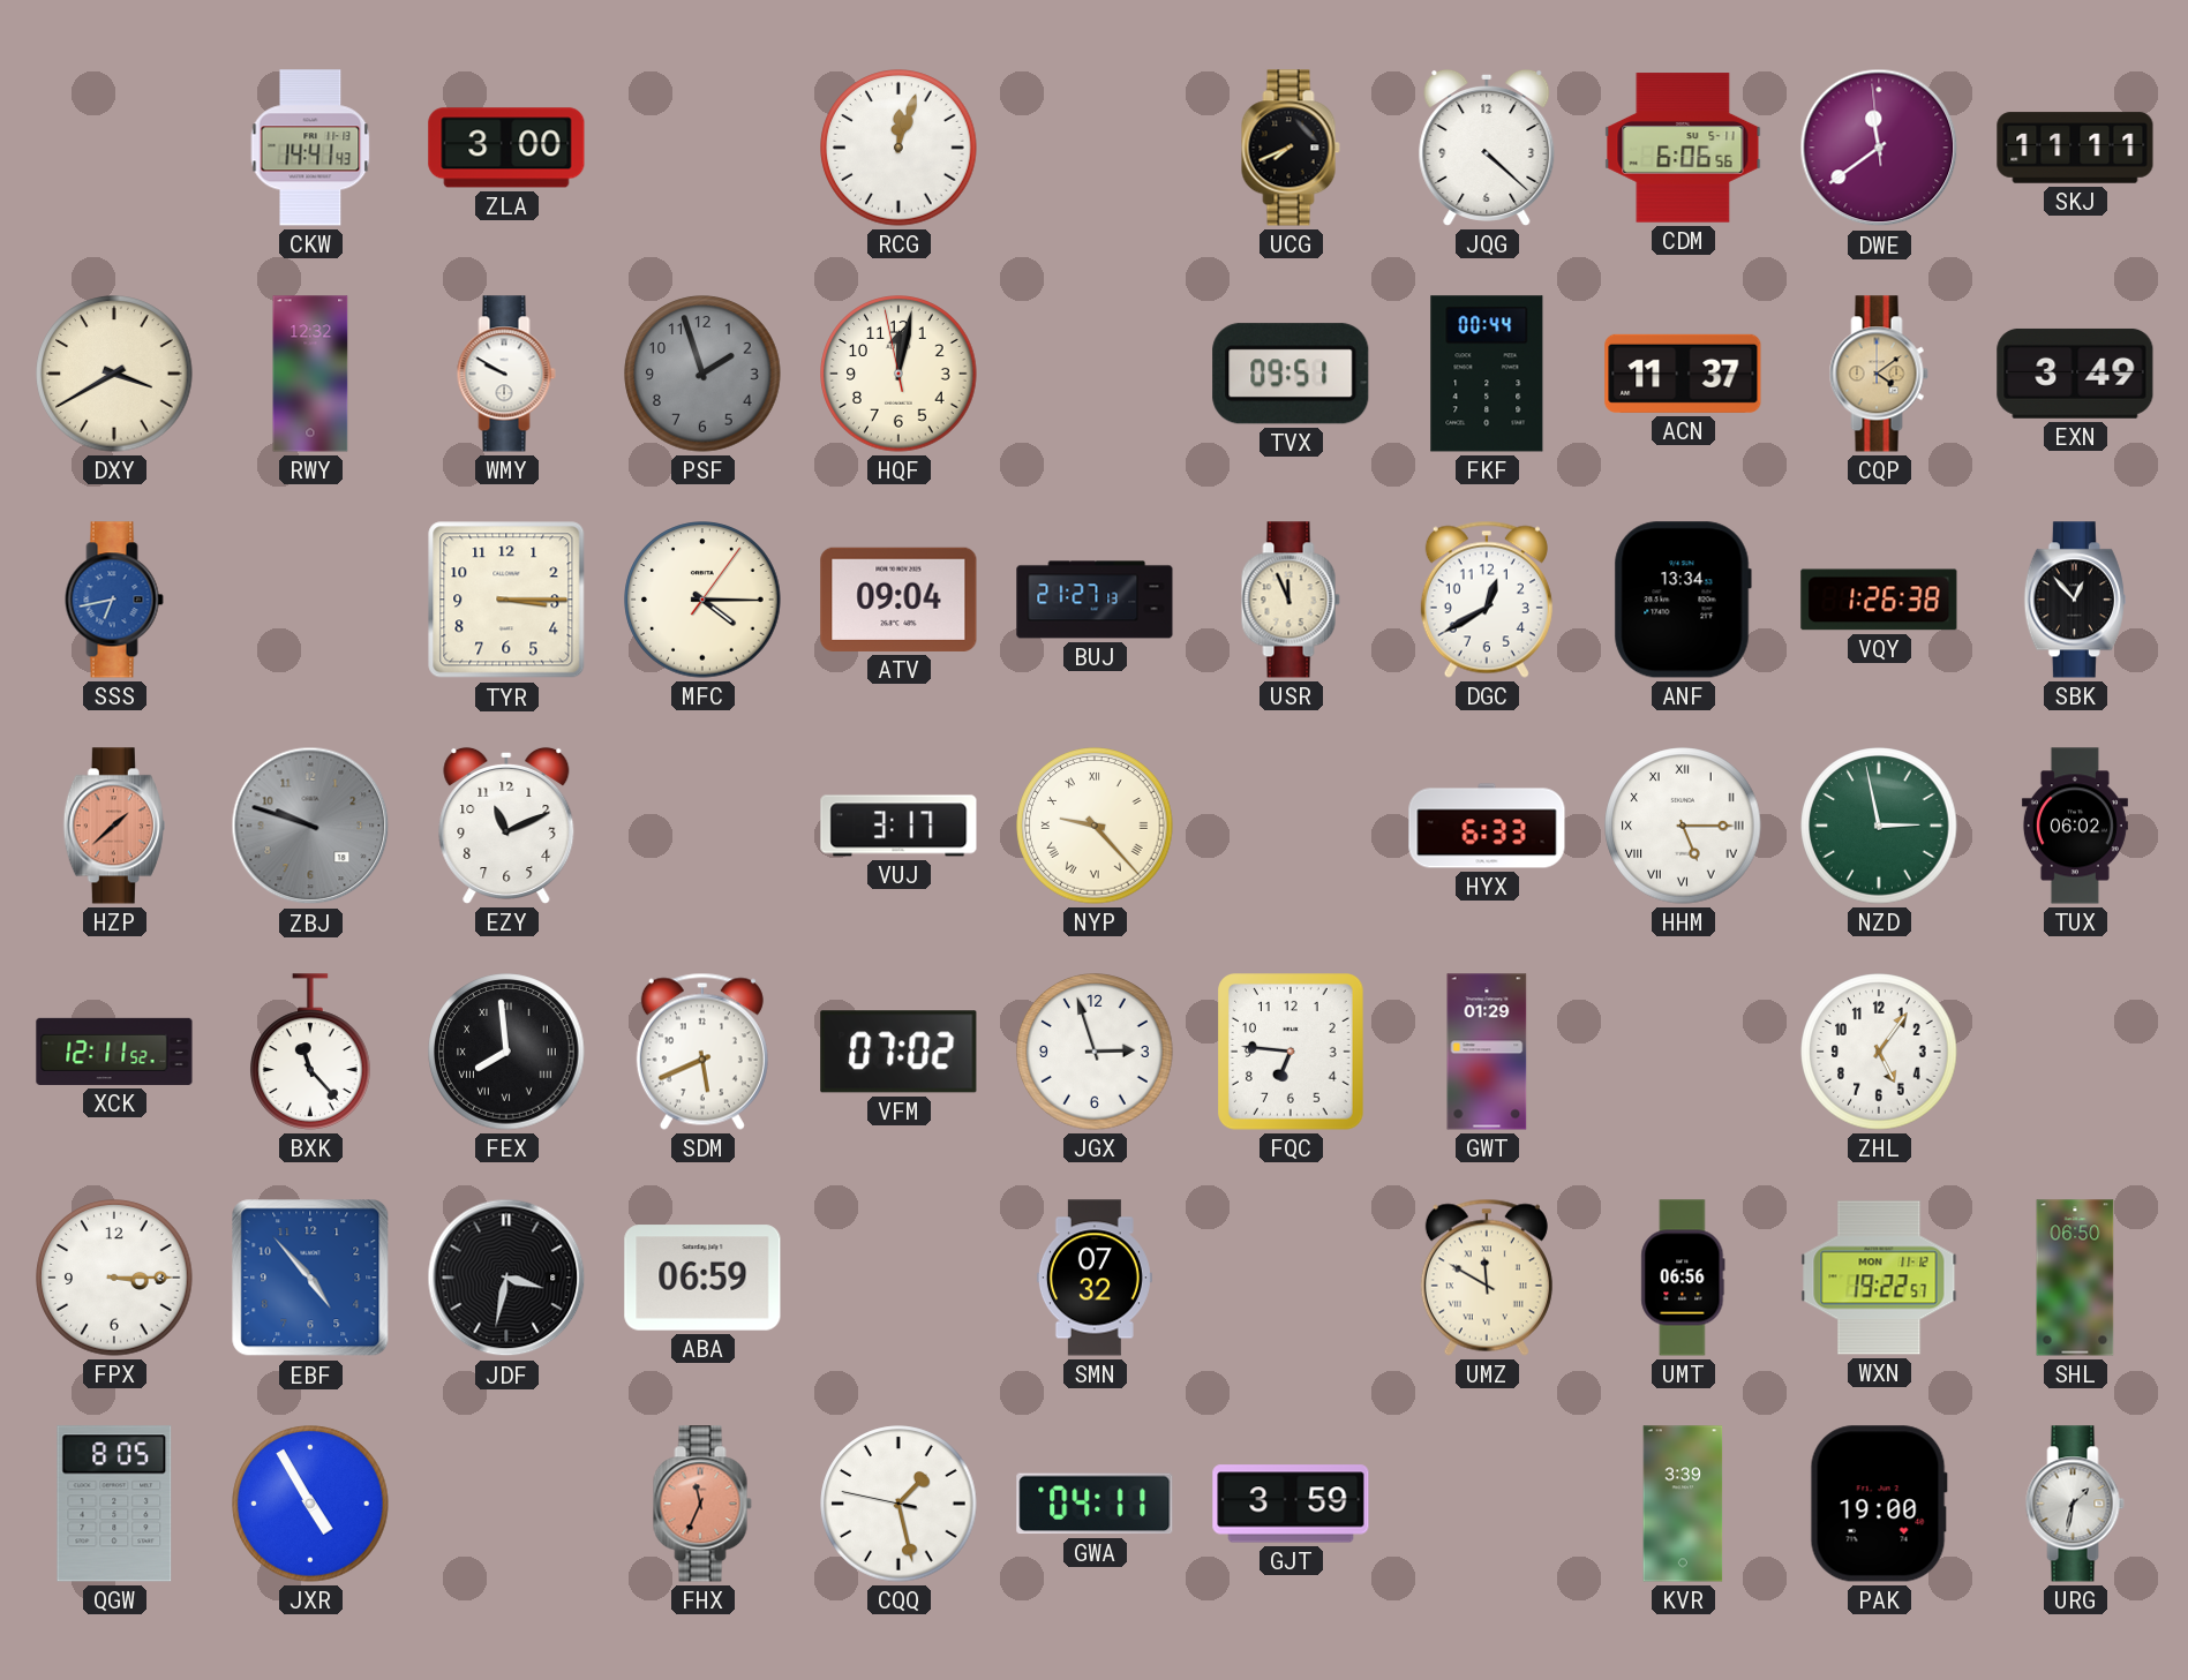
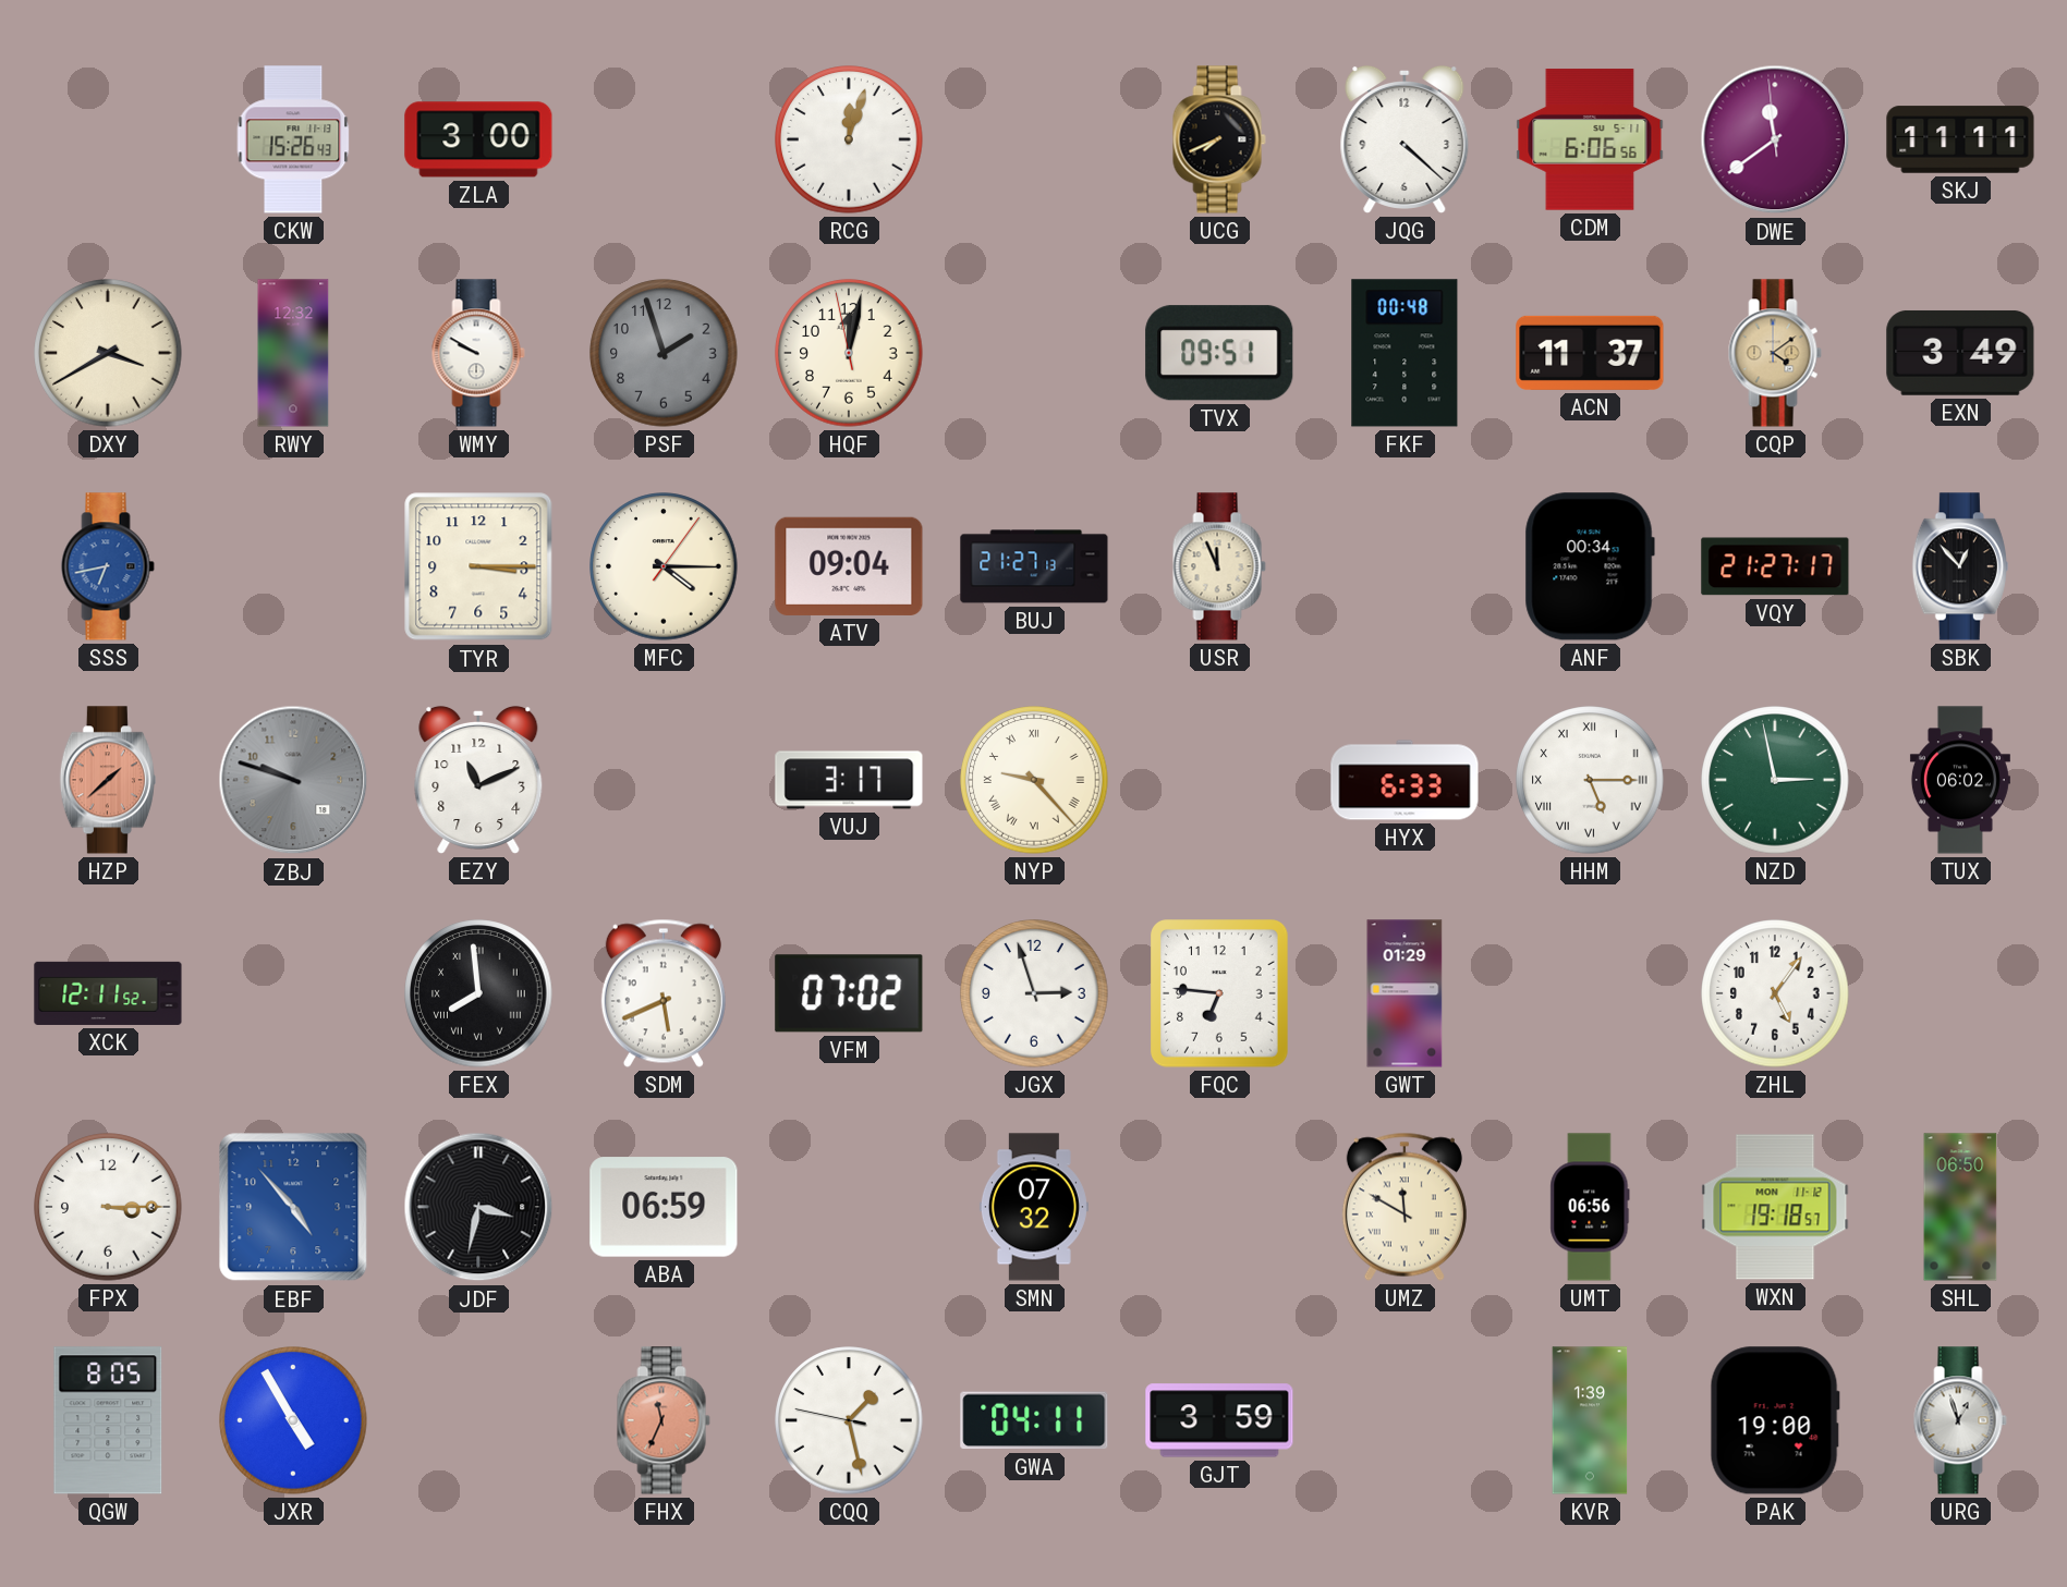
CKW: 14:41 -> 15:26 (293, 139)
FKF: 00:44 -> 00:48 (1405, 353)
DGC: 12:40 -> none (1487, 600)
ANF: 13:34 -> 00:34 (1590, 566)
VQY: 1:26 -> 21:27 (1775, 566)
BXK: 11:23 -> none (311, 1052)
WXN: 19:22 -> 19:18 (1775, 1207)
KVR: 3:39 -> 1:39 (1590, 1420)
URG: 1:32 -> 12:57 (1960, 1420)
